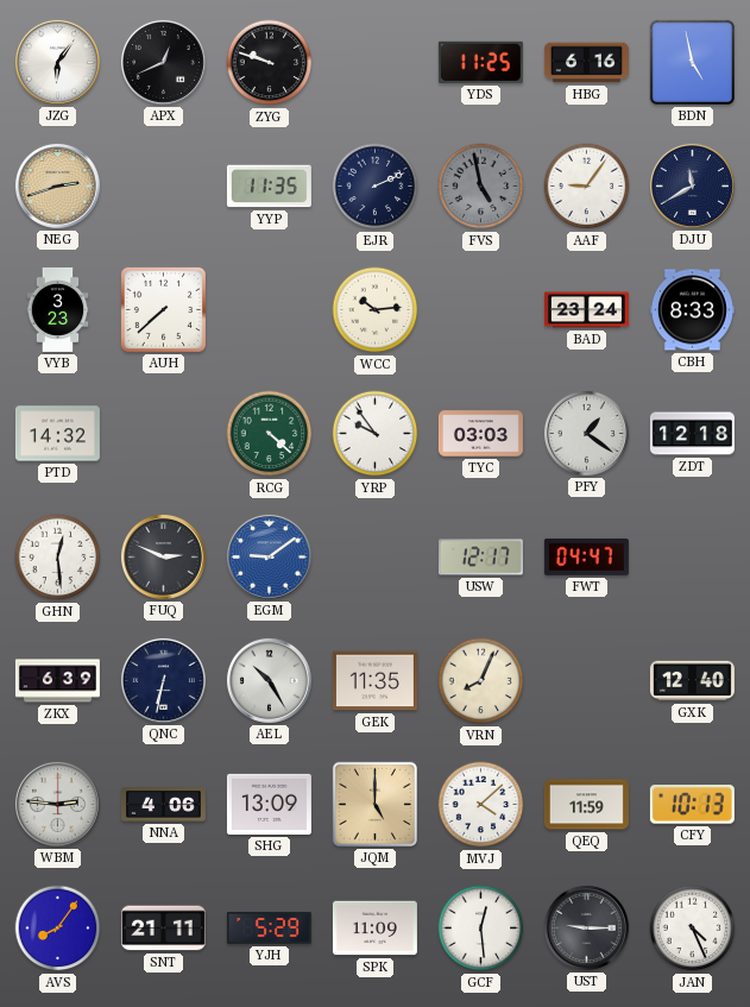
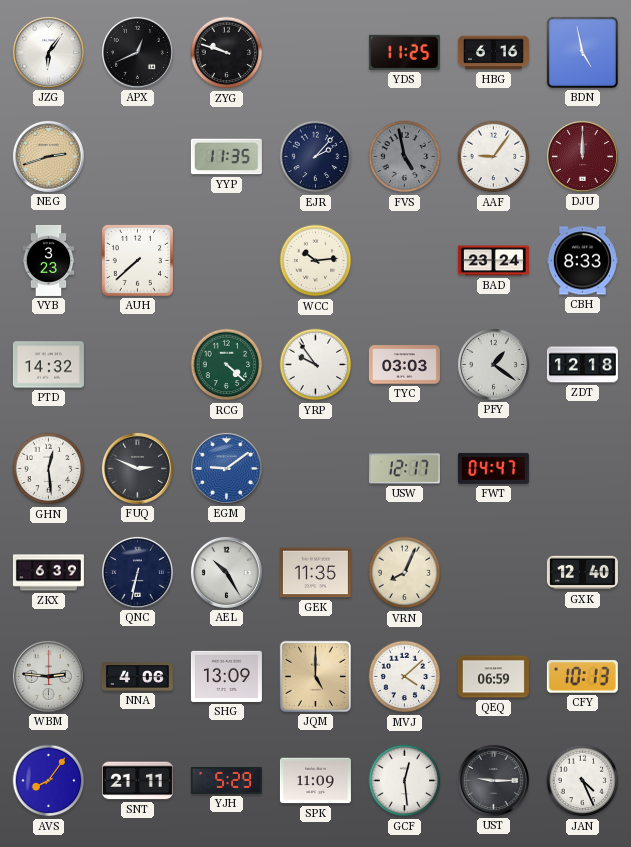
EJR: 2:11 -> 2:07 (316, 157)
DJU: 11:40 -> 12:00 (582, 156)
DJU dial: navy -> burgundy (582, 156)
QEQ: 11:59 -> 06:59 (493, 677)
